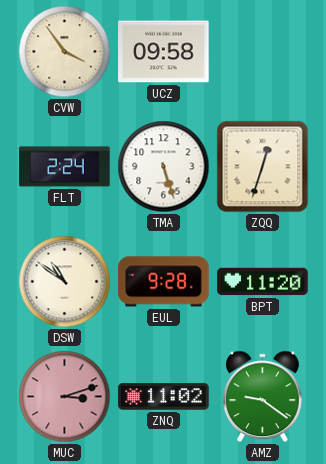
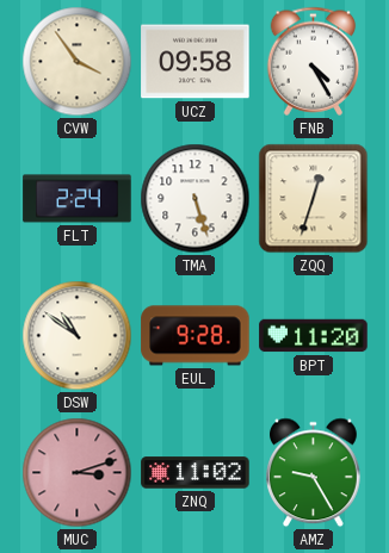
FNB: none -> 4:25 (314, 61)
AMZ: 9:21 -> 9:25 (314, 473)
